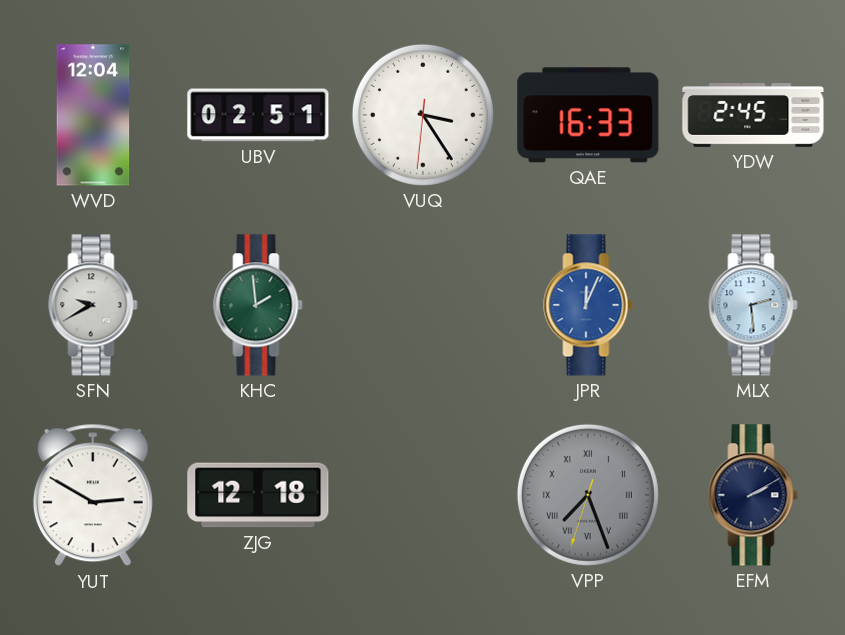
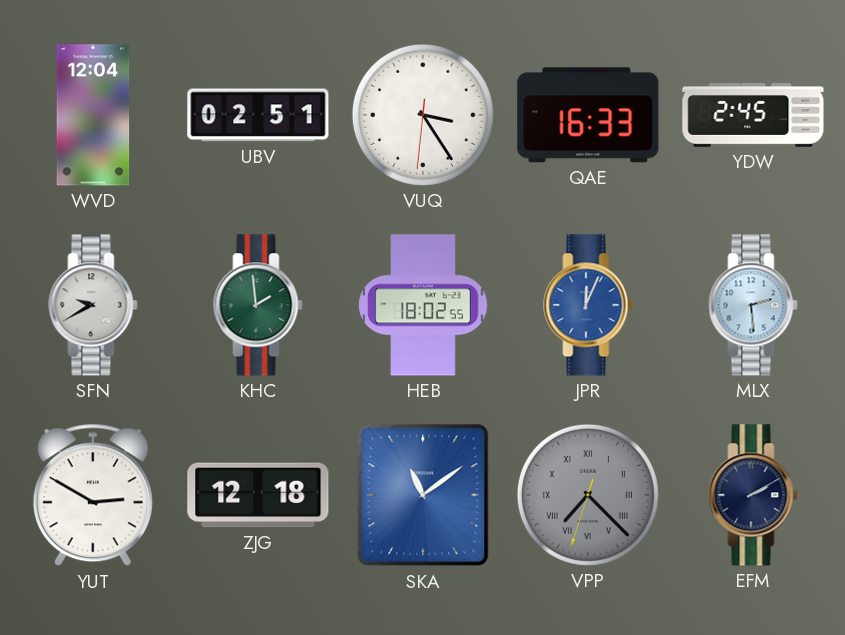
HEB: none -> 18:02 (423, 305)
SKA: none -> 11:09 (423, 495)
VPP: 7:26 -> 7:22 (588, 495)
